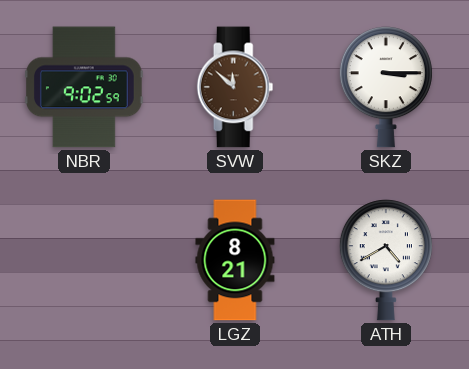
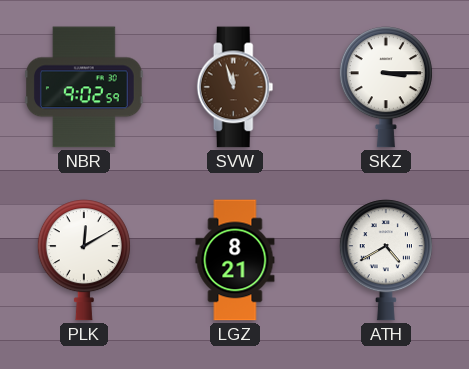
SVW: 11:52 -> 11:57 (235, 87)
PLK: none -> 12:10 (84, 260)
